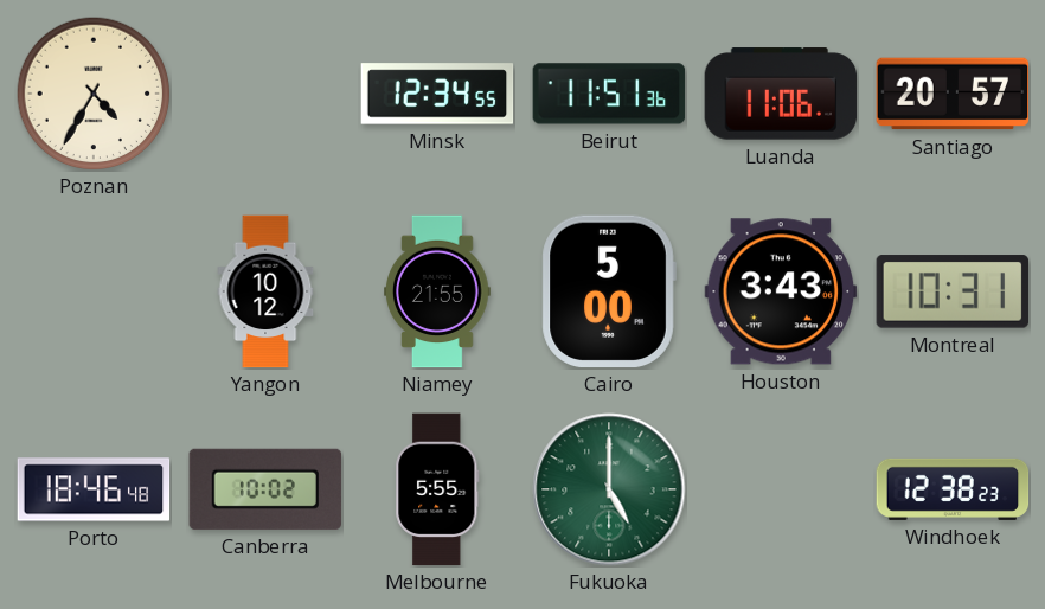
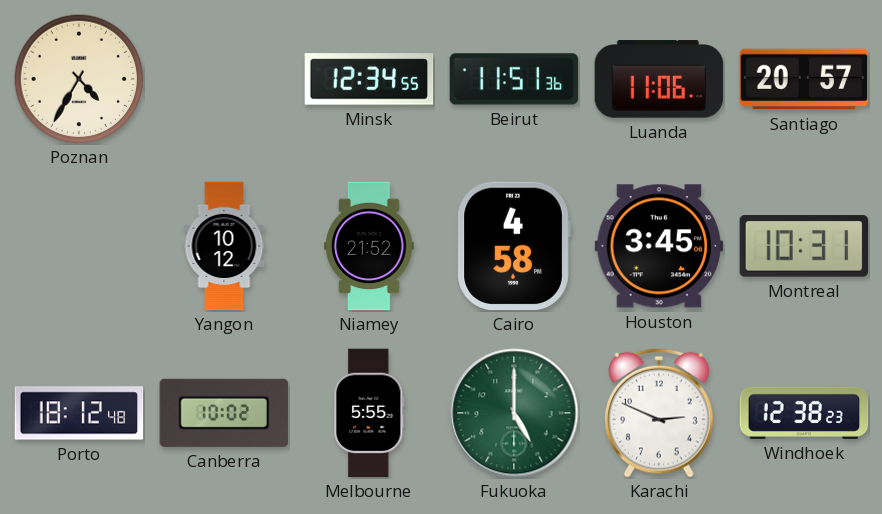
Niamey: 21:55 -> 21:52 (370, 246)
Cairo: 5:00 -> 4:58 (514, 246)
Houston: 3:43 -> 3:45 (659, 246)
Porto: 18:46 -> 18:12 (79, 413)
Karachi: none -> 2:49 (660, 413)
